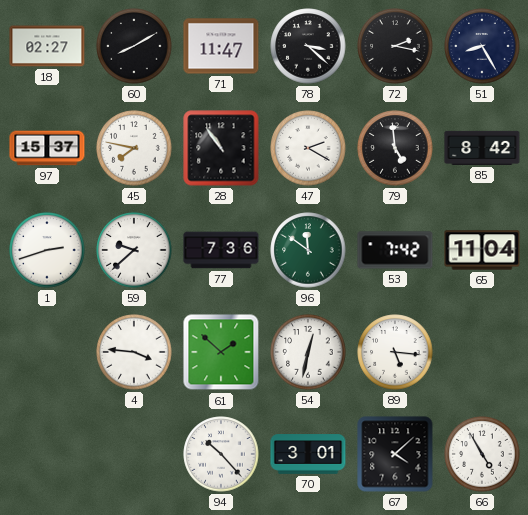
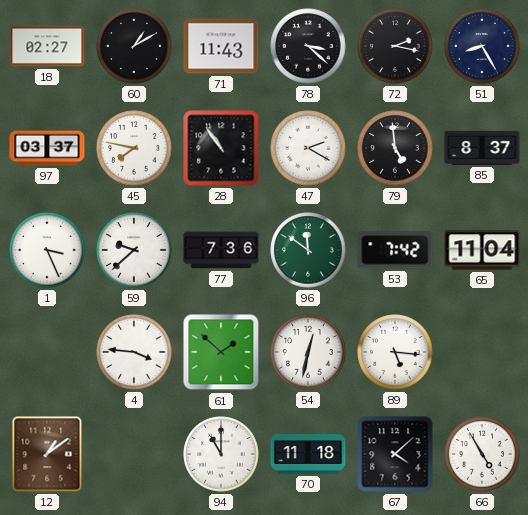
60: 8:10 -> 1:10 (134, 46)
71: 11:47 -> 11:43 (221, 46)
97: 15:37 -> 03:37 (47, 148)
85: 8:42 -> 8:37 (482, 148)
1: 2:42 -> 3:26 (47, 250)
12: none -> 1:09 (47, 454)
94: 10:23 -> 11:00 (221, 454)
70: 3:01 -> 11:18 (308, 454)
